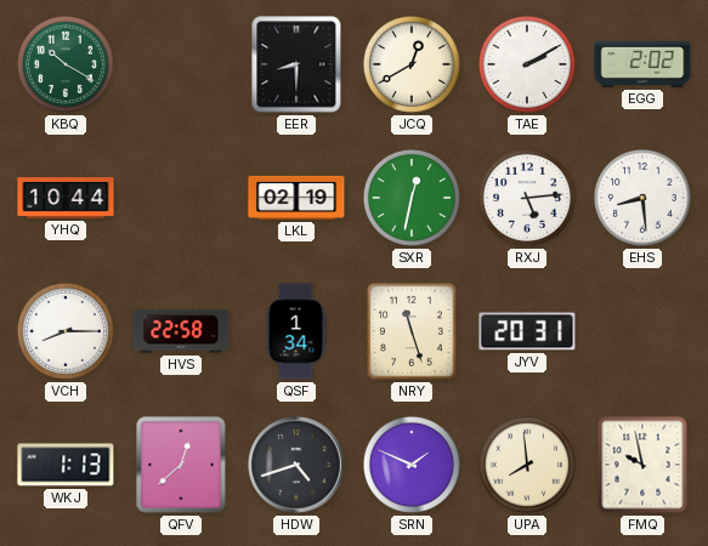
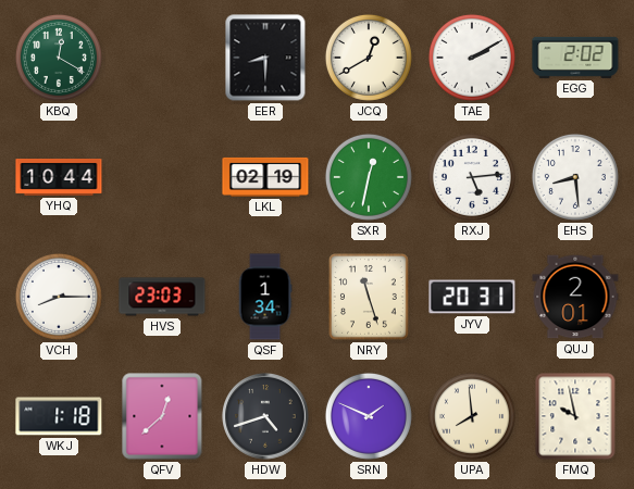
KBQ: 10:20 -> 12:20 (59, 58)
HVS: 22:58 -> 23:03 (162, 297)
QUJ: none -> 2:01 (575, 297)
WKJ: 1:13 -> 1:18 (59, 416)
